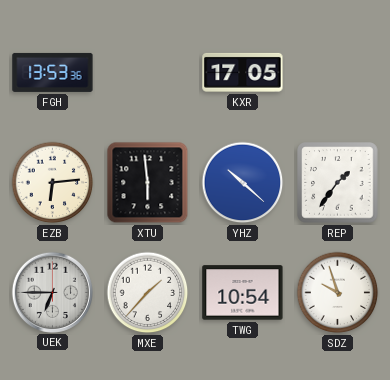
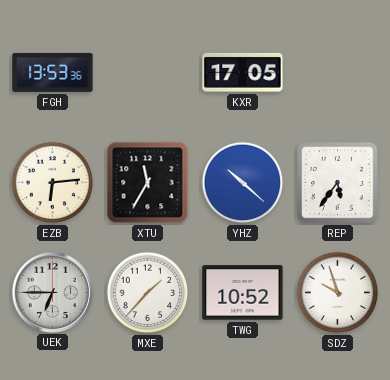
XTU: 5:59 -> 11:35 (148, 183)
REP: 1:36 -> 5:36 (338, 183)
TWG: 10:54 -> 10:52 (243, 293)
